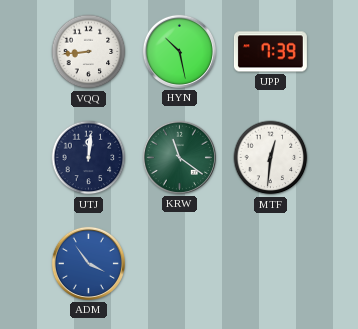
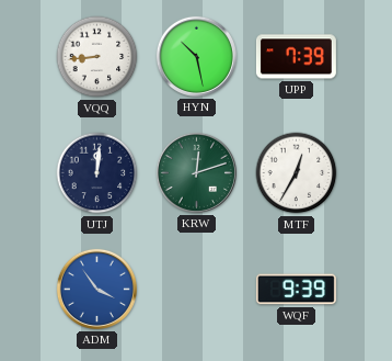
KRW: 11:21 -> 12:12 (196, 172)
MTF: 12:31 -> 12:35 (297, 173)
WQF: none -> 9:39 (296, 290)
